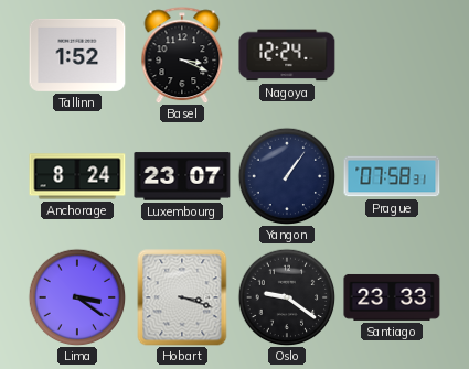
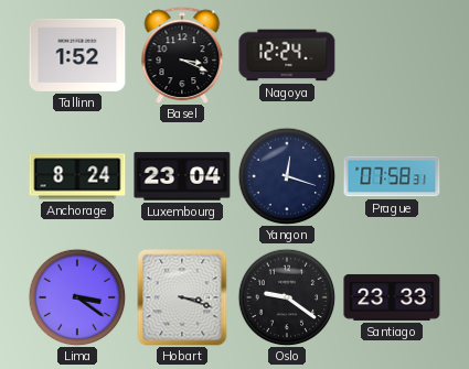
Luxembourg: 23:07 -> 23:04 (182, 176)
Yangon: 1:06 -> 12:18 (287, 176)
